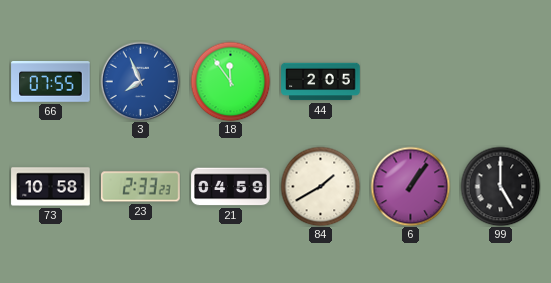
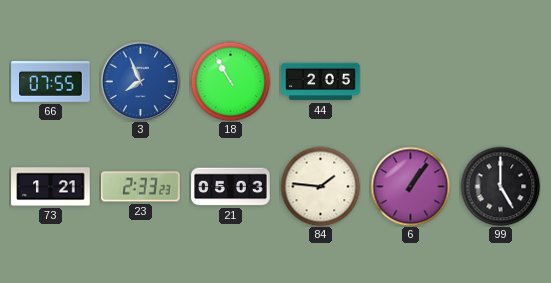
18: 11:54 -> 10:55 (230, 81)
73: 10:58 -> 1:21 (51, 187)
21: 04:59 -> 05:03 (231, 187)
84: 1:40 -> 1:46 (320, 186)
